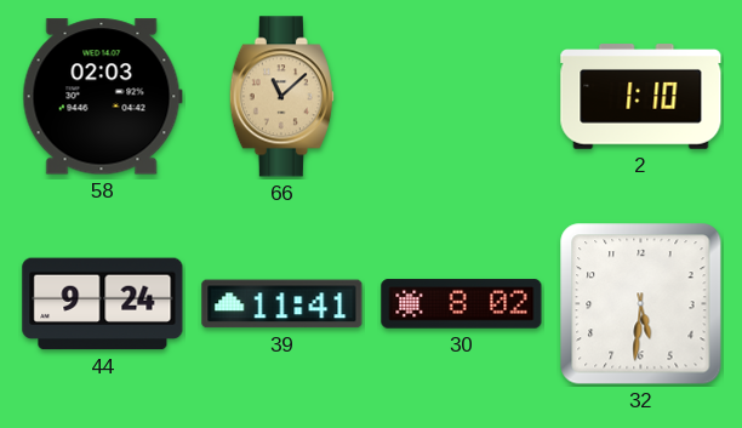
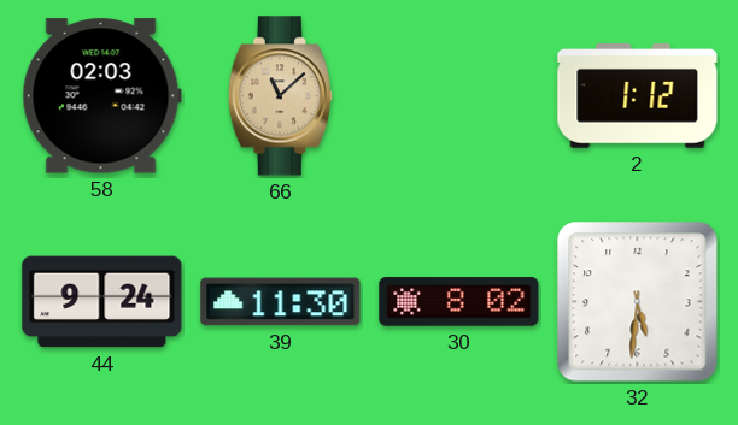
2: 1:10 -> 1:12 (638, 96)
39: 11:41 -> 11:30 (281, 302)
